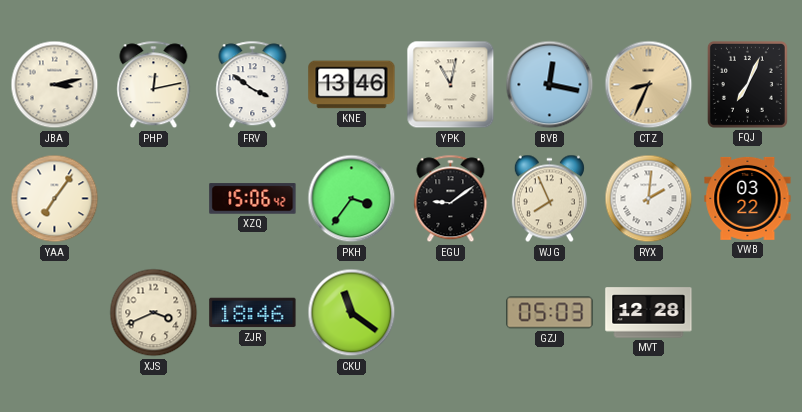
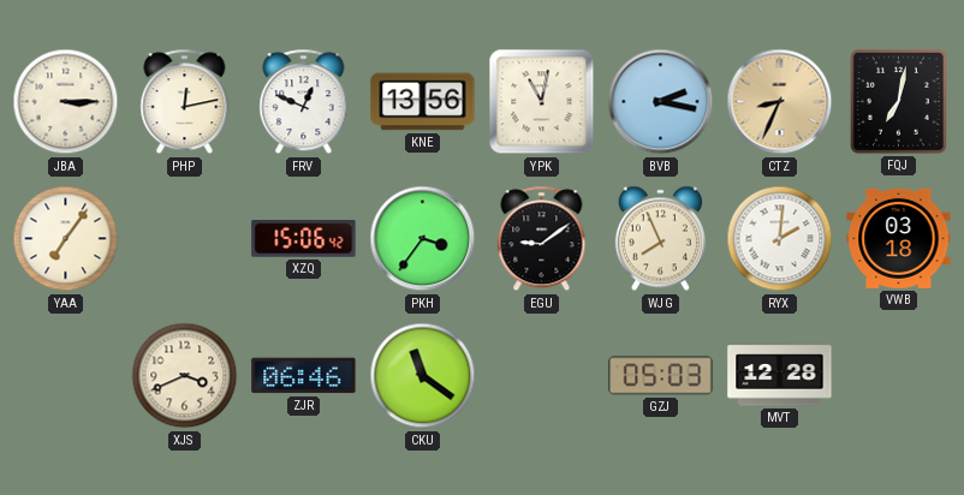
JBA: 3:13 -> 3:15 (66, 102)
FRV: 3:51 -> 12:49 (304, 102)
KNE: 13:46 -> 13:56 (423, 102)
BVB: 12:17 -> 2:17 (661, 102)
FQJ: 7:04 -> 7:02 (898, 101)
VWB: 03:22 -> 03:18 (899, 238)
ZJR: 18:46 -> 06:46 (304, 376)
